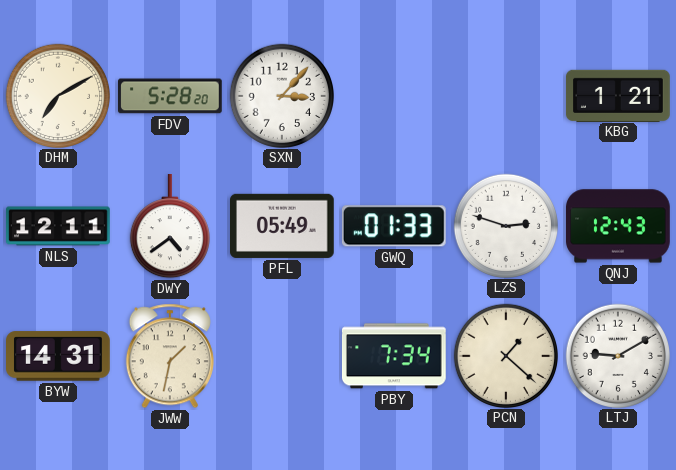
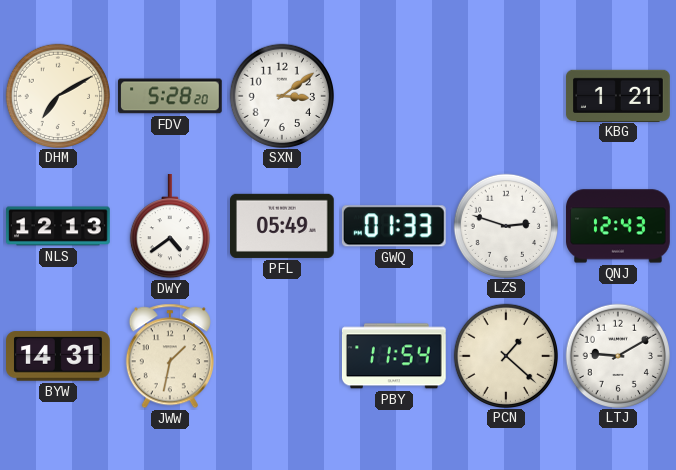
SXN: 3:07 -> 3:09 (281, 95)
NLS: 12:11 -> 12:13 (58, 226)
PBY: 7:34 -> 11:54 (394, 356)
